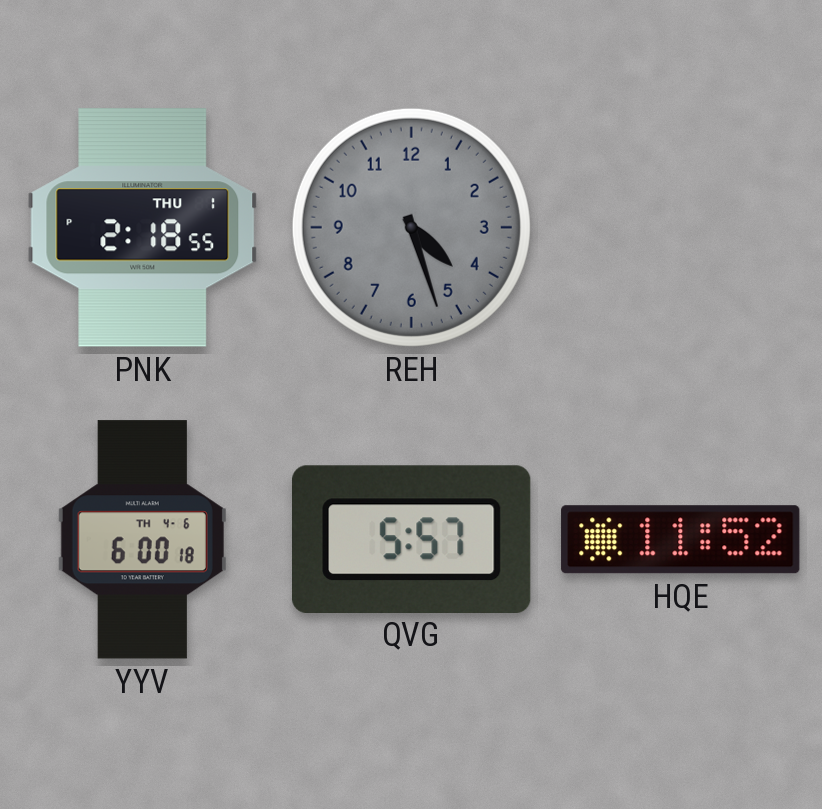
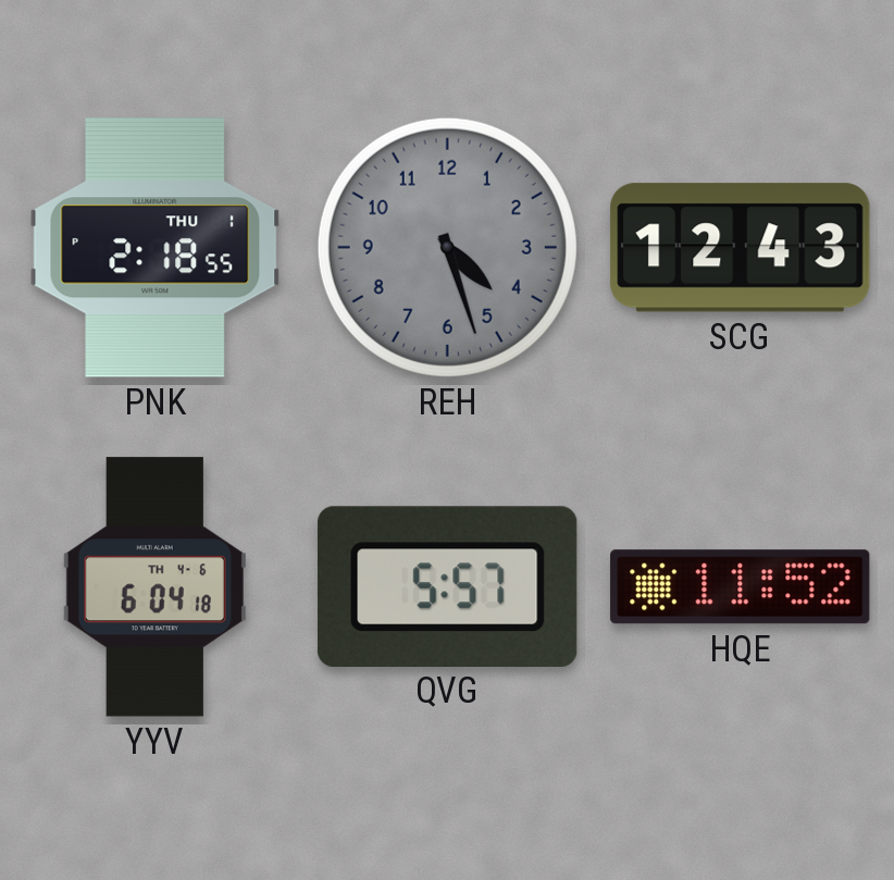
SCG: none -> 12:43 (741, 248)
YYV: 6:00 -> 6:04 (154, 587)
